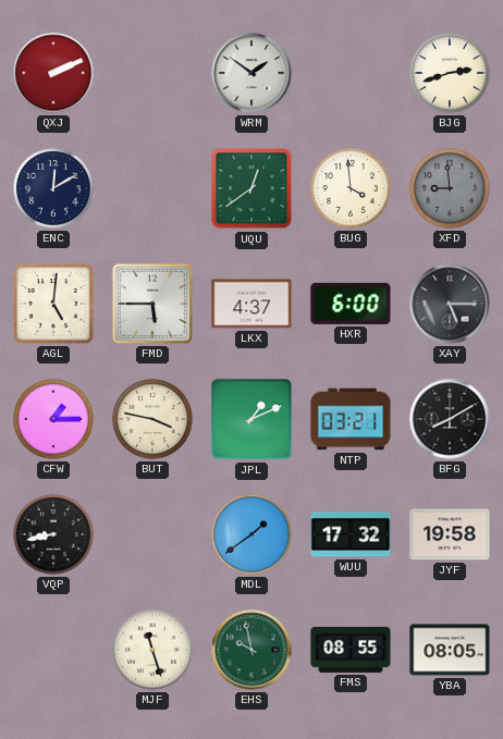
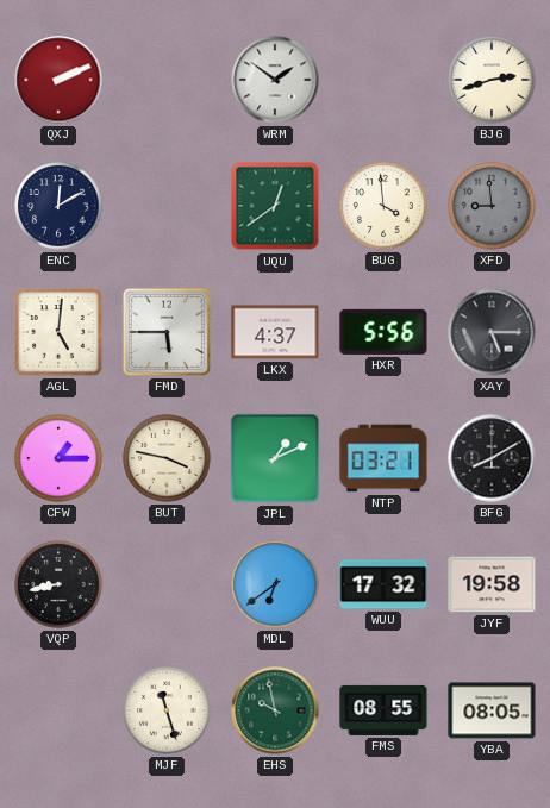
HXR: 6:00 -> 5:56 (383, 332)
MDL: 1:39 -> 6:39 (275, 584)
